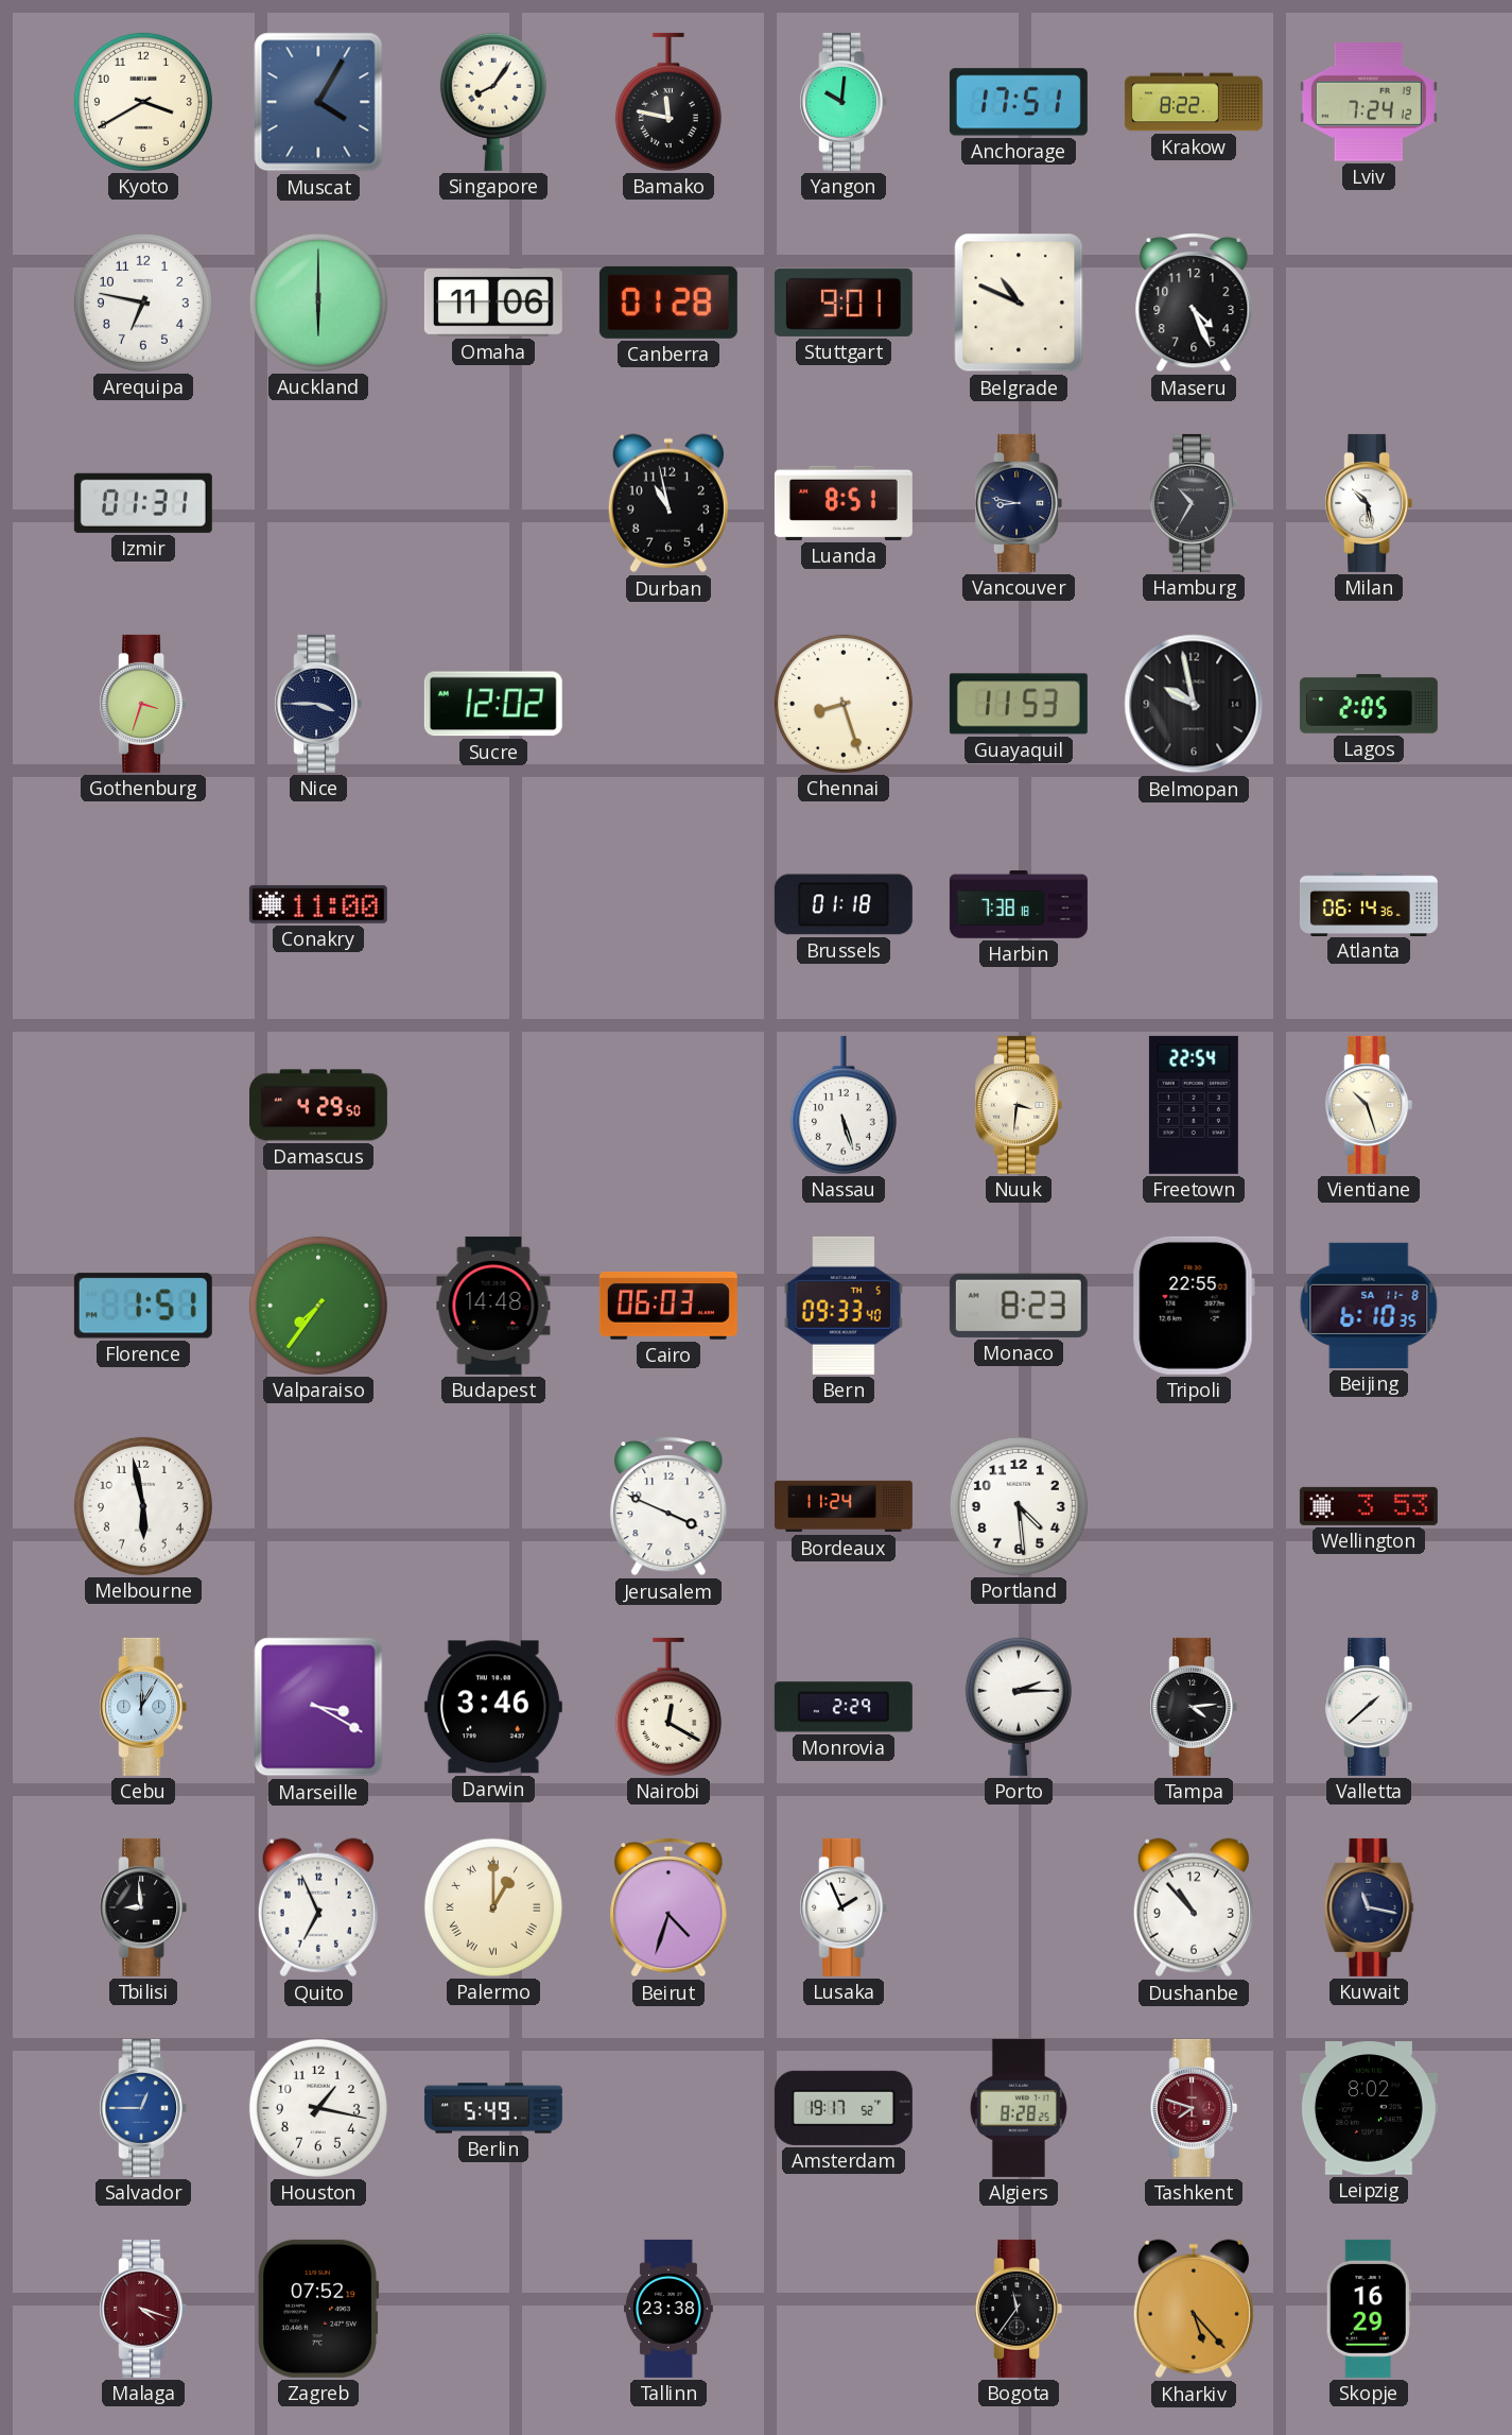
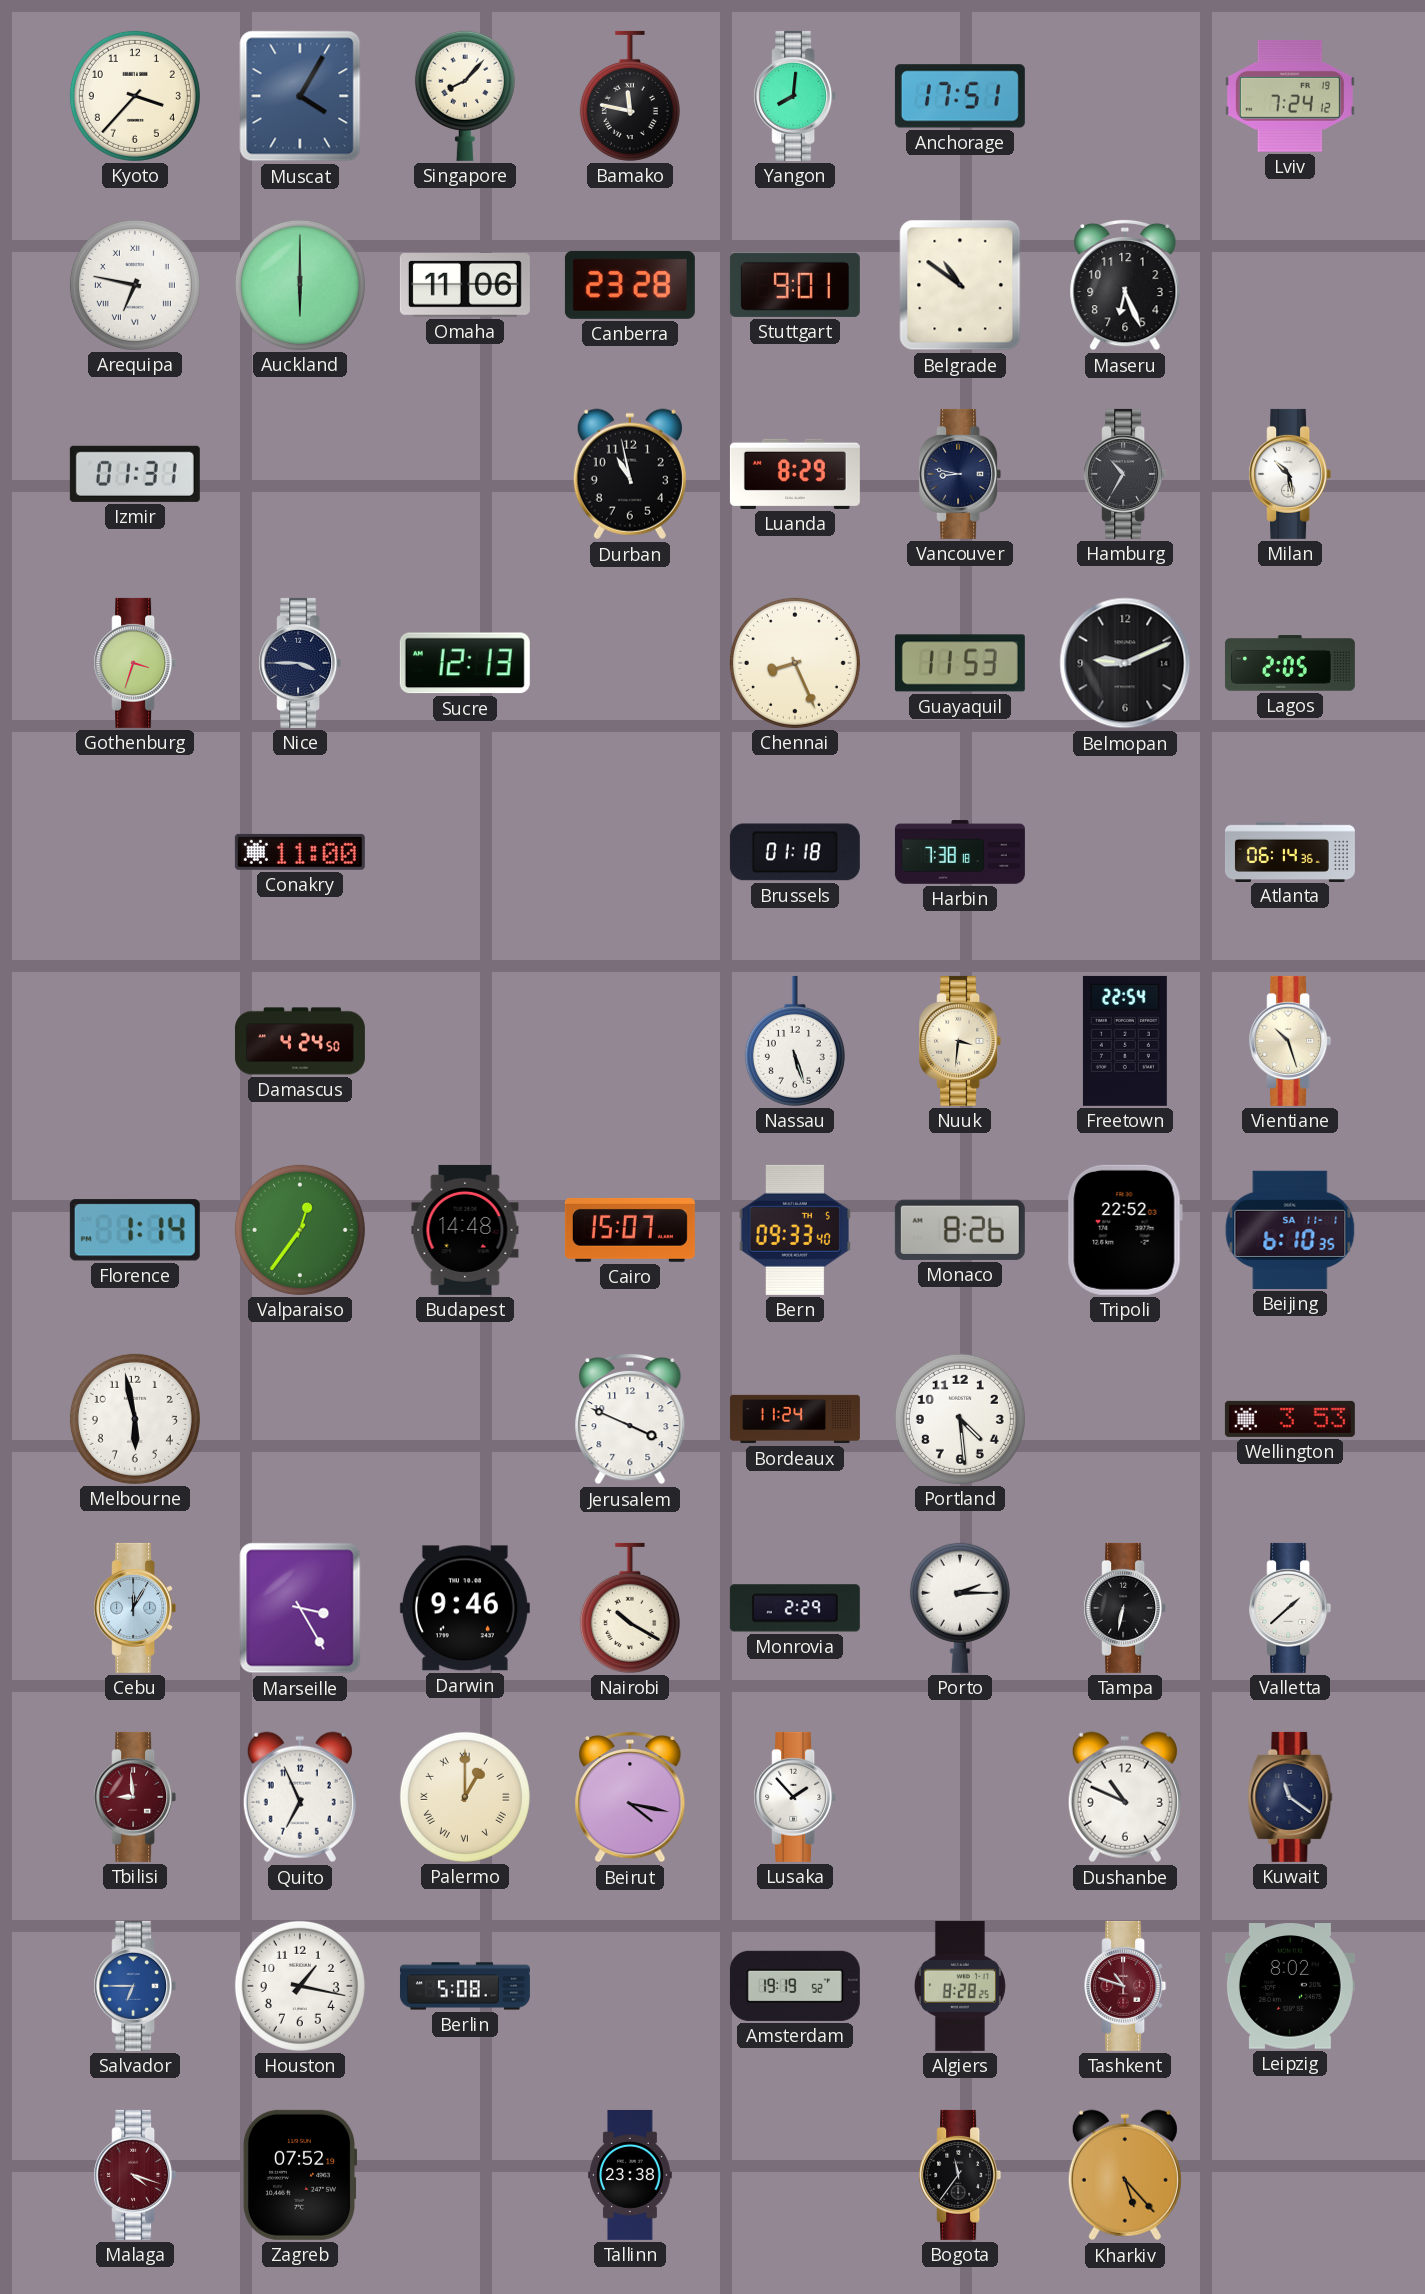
Kyoto: 3:40 -> 3:37 (135, 96)
Singapore: 8:06 -> 8:07 (465, 96)
Yangon: 10:01 -> 8:01 (795, 96)
Krakow: 8:22 -> none (1194, 102)
Arequipa numerals: Arabic -> Roman (135, 285)
Canberra: 01:28 -> 23:28 (630, 285)
Belgrade: 10:49 -> 10:51 (960, 285)
Maseru: 4:26 -> 6:26 (1125, 285)
Luanda: 8:51 -> 8:29 (795, 474)
Sucre: 12:02 -> 12:13 (465, 663)
Chennai: 8:27 -> 8:26 (795, 663)
Belmopan: 9:58 -> 9:11 (1125, 663)
Damascus: 4:29 -> 4:24 (300, 1041)
Florence: 1:51 -> 1:14 (135, 1230)
Valparaiso: 7:36 -> 12:36 (300, 1230)
Cairo: 06:03 -> 15:07 (630, 1230)
Monaco: 8:23 -> 8:26 (960, 1230)
Tripoli: 22:55 -> 22:52 (1125, 1230)
Beijing date: SA 11-8 -> SA 11-1 (1290, 1230)
Marseille: 3:20 -> 3:25 (300, 1608)
Darwin: 3:46 -> 9:46 (465, 1608)
Nairobi: 12:20 -> 10:20 (630, 1608)
Tampa: 4:14 -> 6:32 (1125, 1608)
Tbilisi dial: black -> burgundy (135, 1797)
Beirut: 4:33 -> 4:17 (630, 1797)
Lusaka: 1:56 -> 1:53 (795, 1797)
Dushanbe: 10:53 -> 10:49 (1125, 1797)
Kuwait: 11:17 -> 11:21 (1290, 1797)
Salvador: 12:45 -> 6:45 (135, 1986)
Berlin: 5:49 -> 5:08 (465, 1986)
Amsterdam: 19:17 -> 19:19 (795, 1986)
Tashkent: 7:48 -> 10:48 (1125, 1986)
Skopje: 16:29 -> none (1369, 2309)
